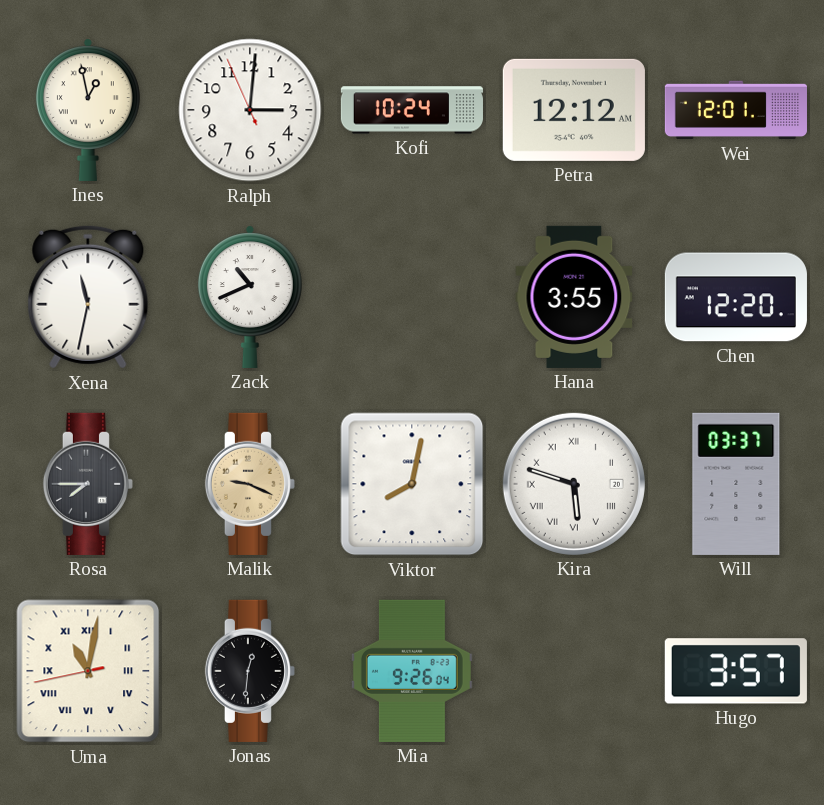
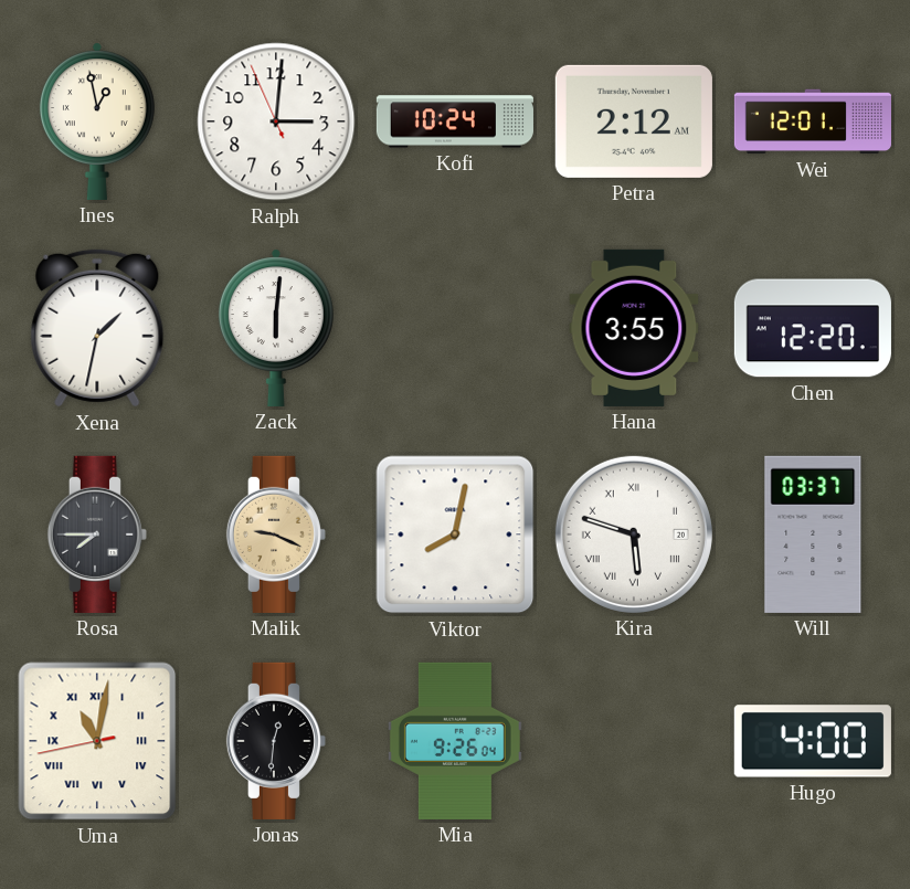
Petra: 12:12 -> 2:12 (634, 121)
Xena: 11:32 -> 1:32 (97, 328)
Zack: 10:41 -> 6:01 (276, 328)
Hugo: 3:57 -> 4:00 (813, 741)
